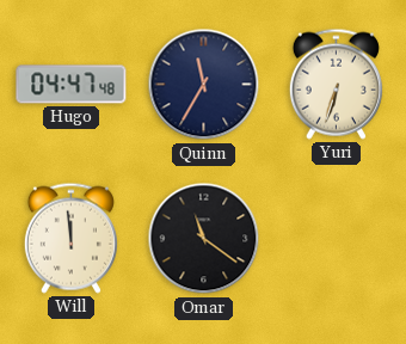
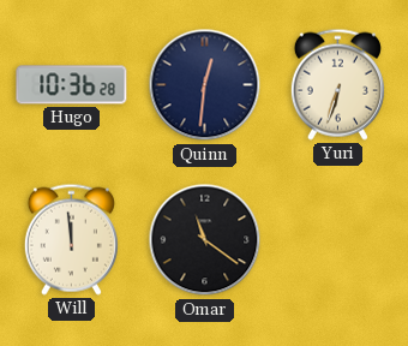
Hugo: 04:47 -> 10:36 (72, 85)
Quinn: 11:35 -> 12:31 (205, 85)
